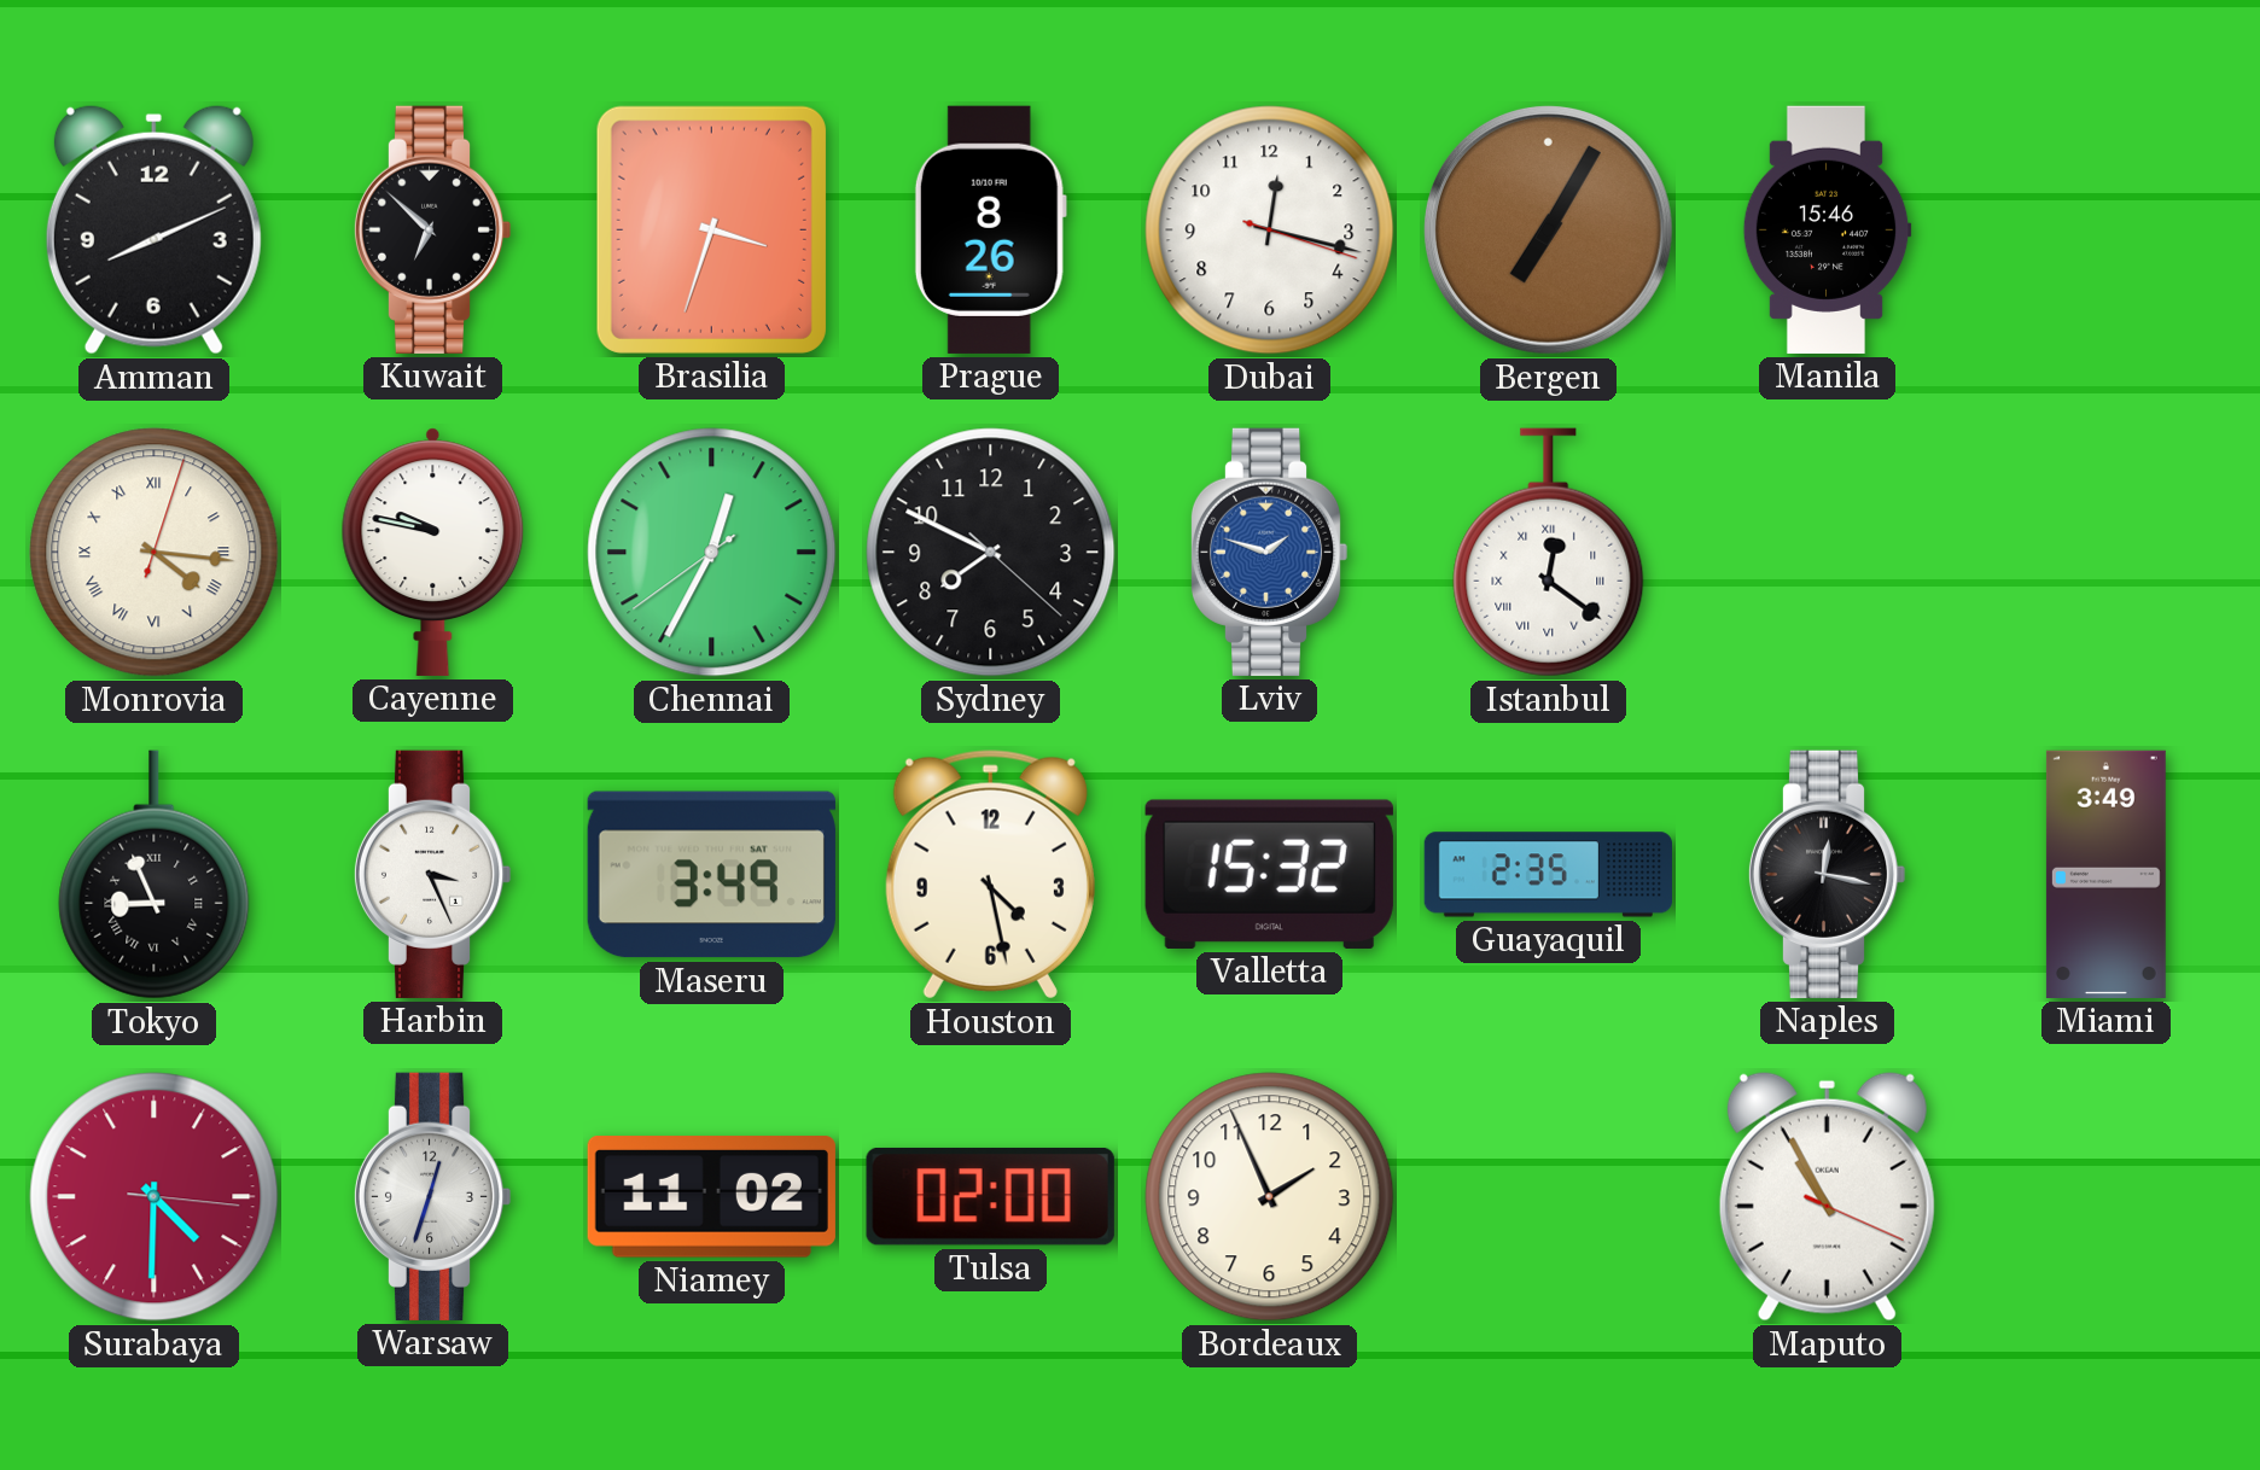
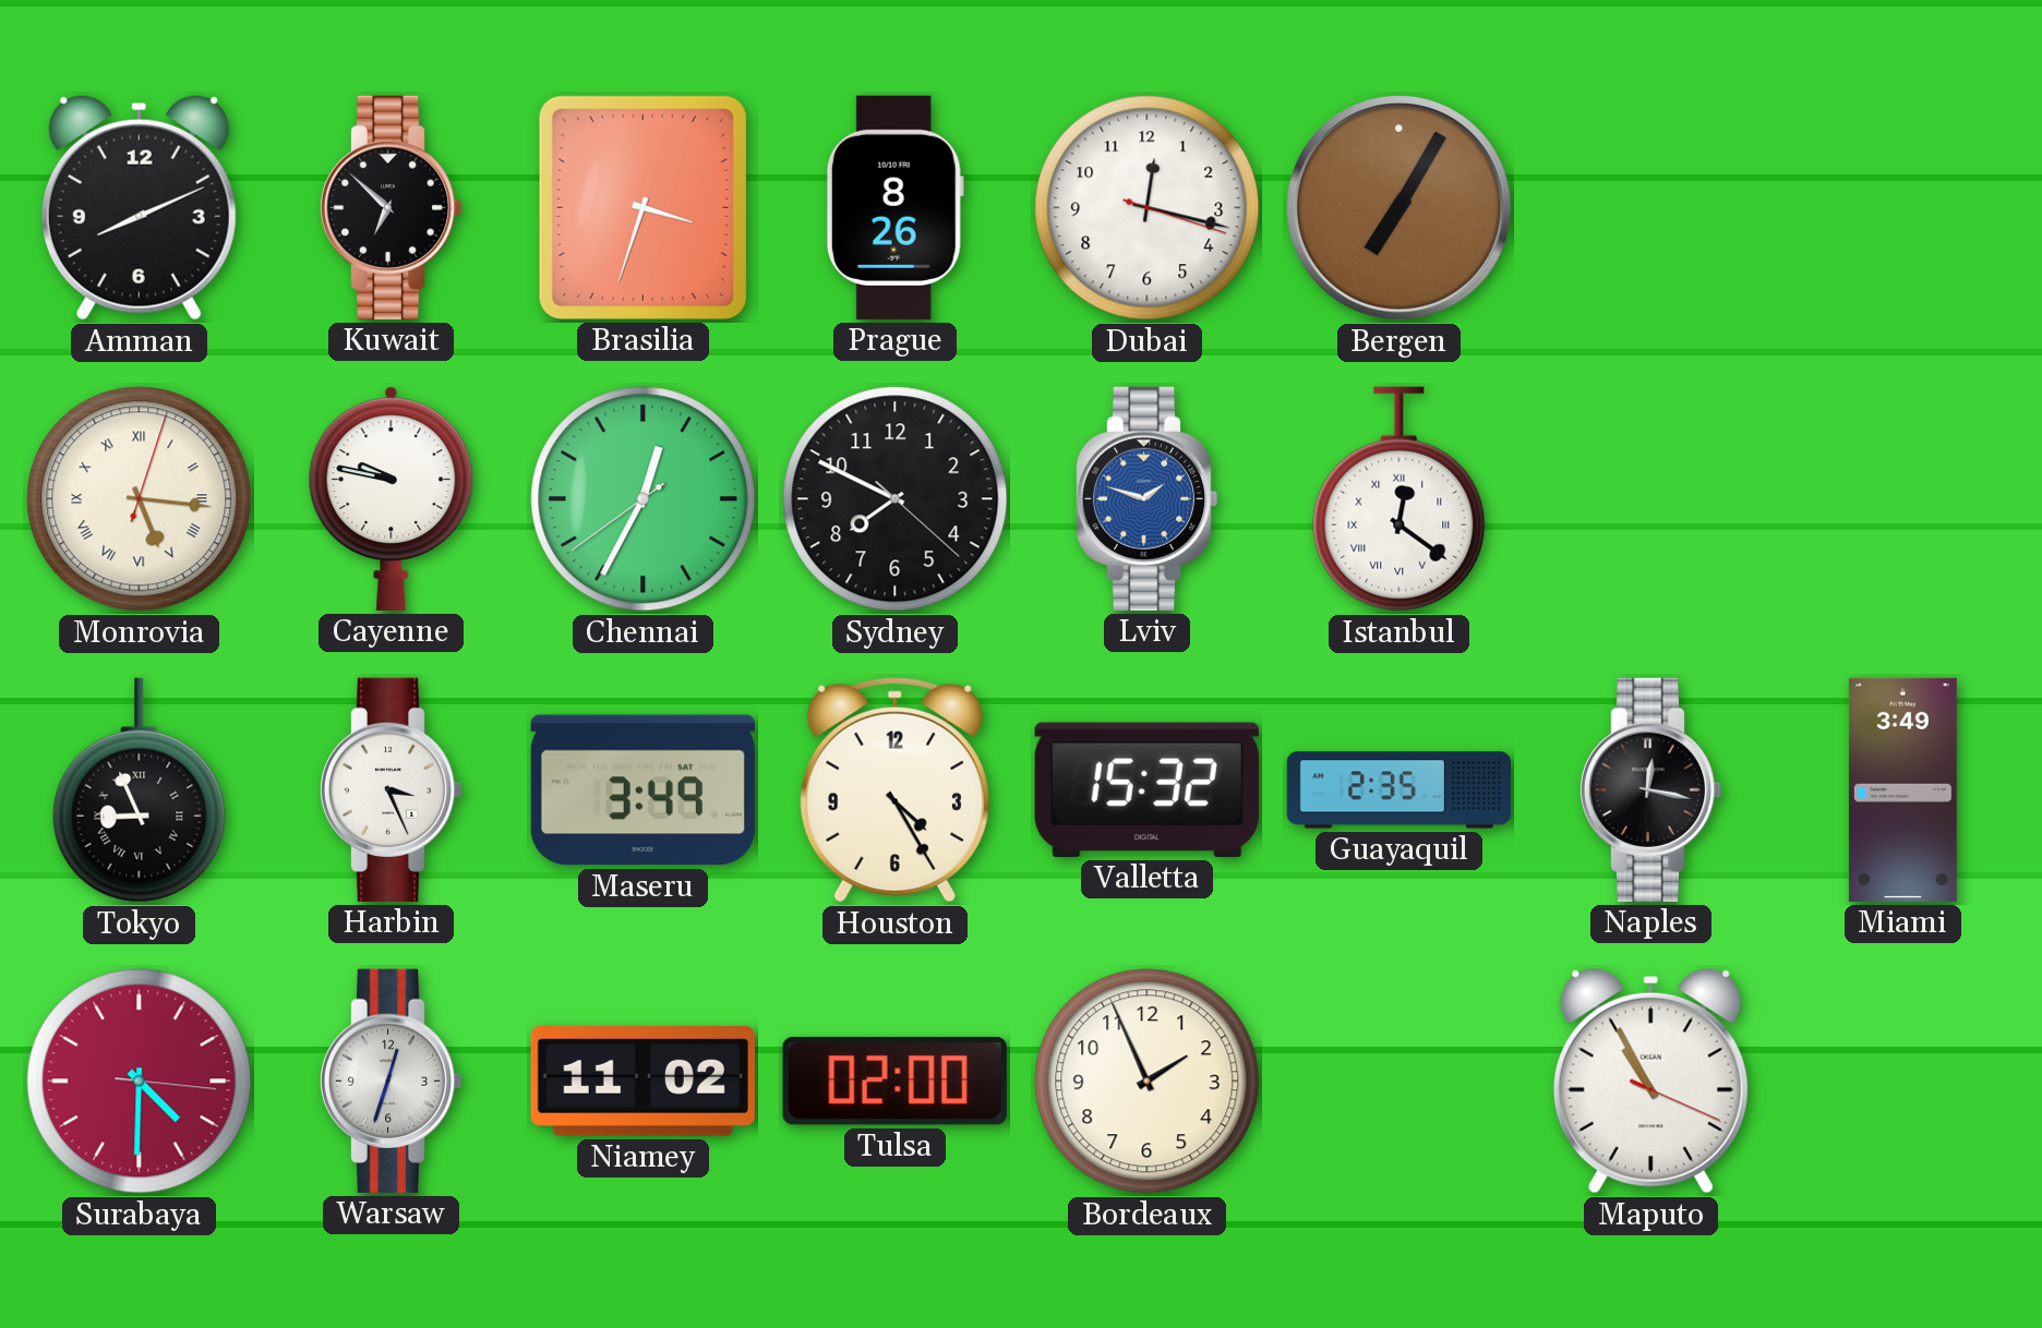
Manila: 15:46 -> none (1827, 229)
Monrovia: 4:16 -> 5:16 (140, 499)
Houston: 4:28 -> 4:25 (894, 790)
